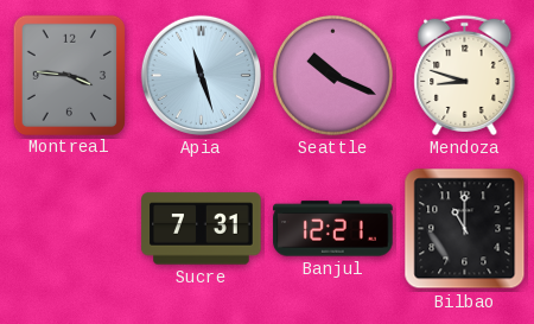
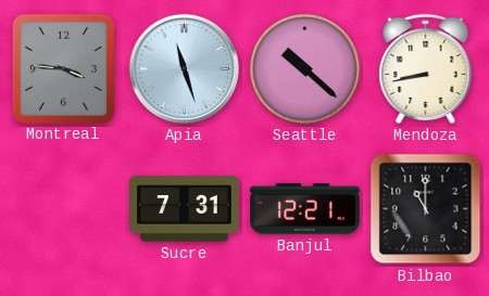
Seattle: 10:19 -> 10:22 (304, 68)
Mendoza: 8:48 -> 8:43 (426, 68)
